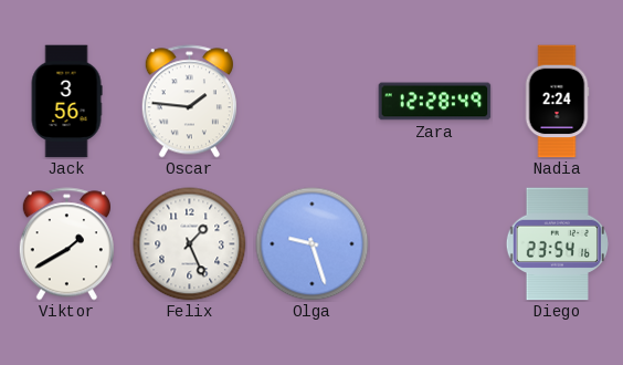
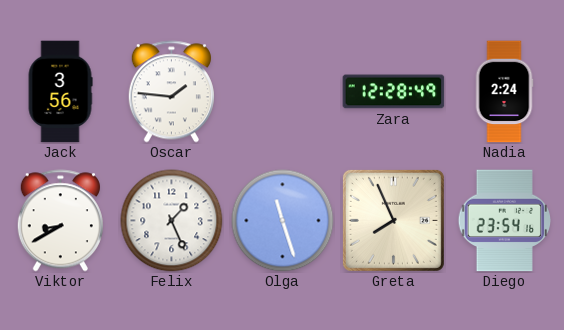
Viktor: 1:40 -> 8:40 (60, 221)
Olga: 9:27 -> 11:27 (283, 221)
Greta: none -> 7:56 (393, 220)
